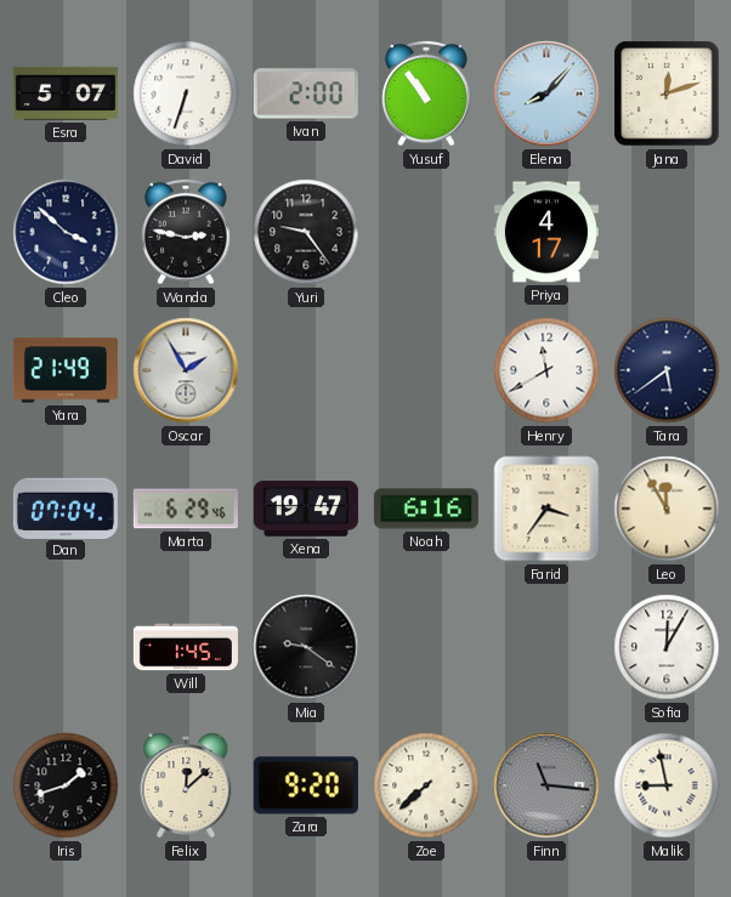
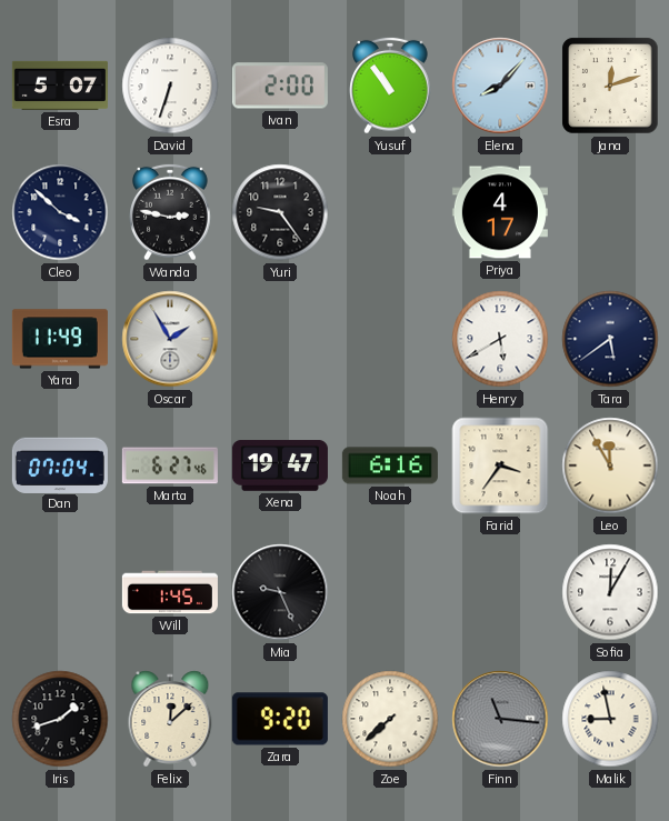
Yara: 21:49 -> 11:49 (60, 339)
Henry: 11:40 -> 5:40 (500, 339)
Marta: 6:29 -> 6:27 (170, 465)
Mia: 9:21 -> 9:26 (280, 592)
